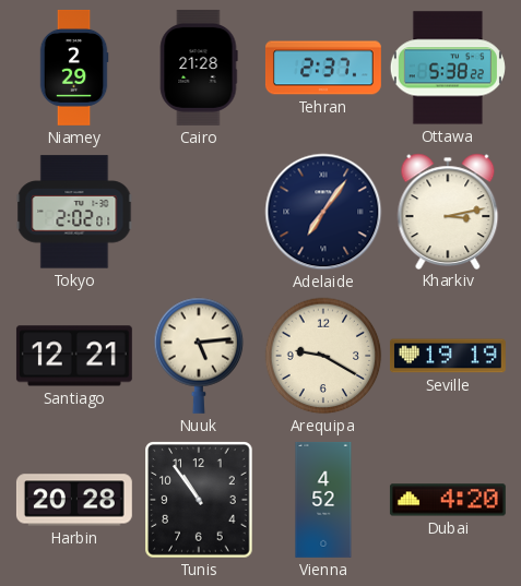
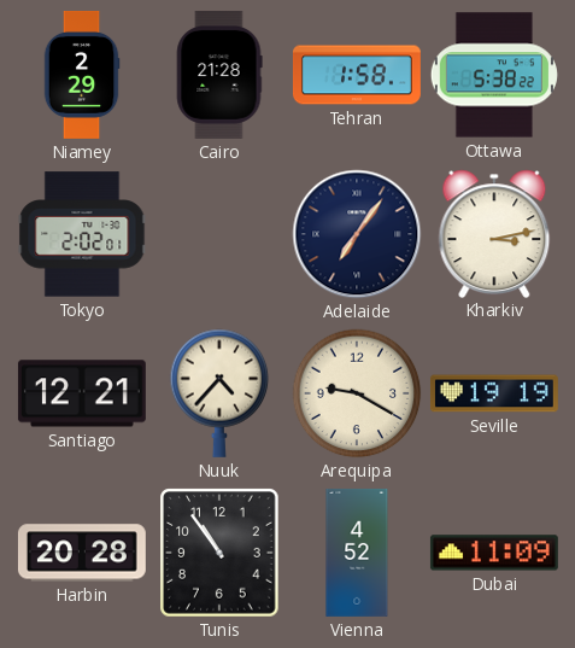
Tehran: 2:37 -> 1:58 (357, 75)
Nuuk: 5:14 -> 4:37 (219, 393)
Dubai: 4:20 -> 11:09 (494, 553)
